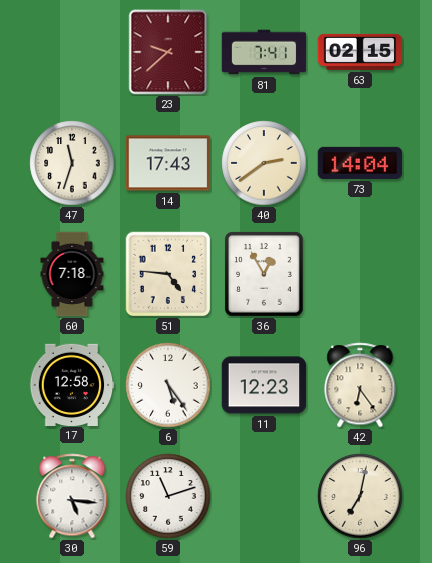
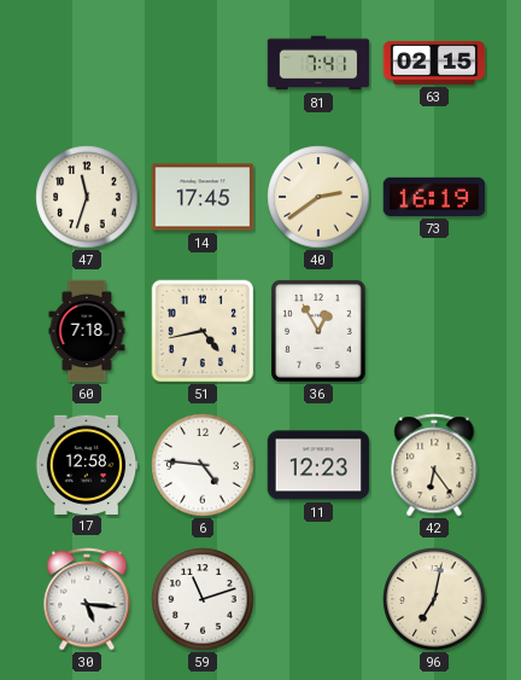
23: 9:38 -> none (168, 52)
14: 17:43 -> 17:45 (203, 197)
73: 14:04 -> 16:19 (434, 197)
51: 4:46 -> 4:43 (203, 331)
6: 5:24 -> 4:46 (203, 465)
